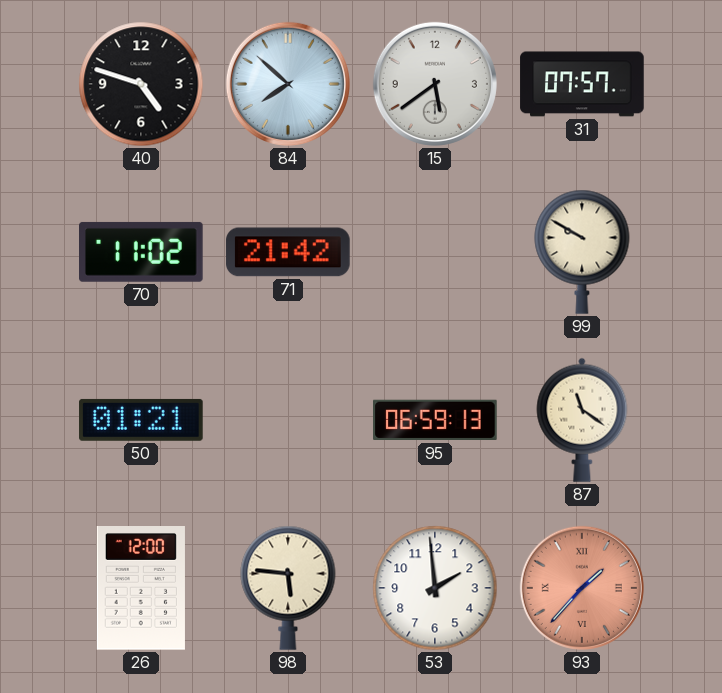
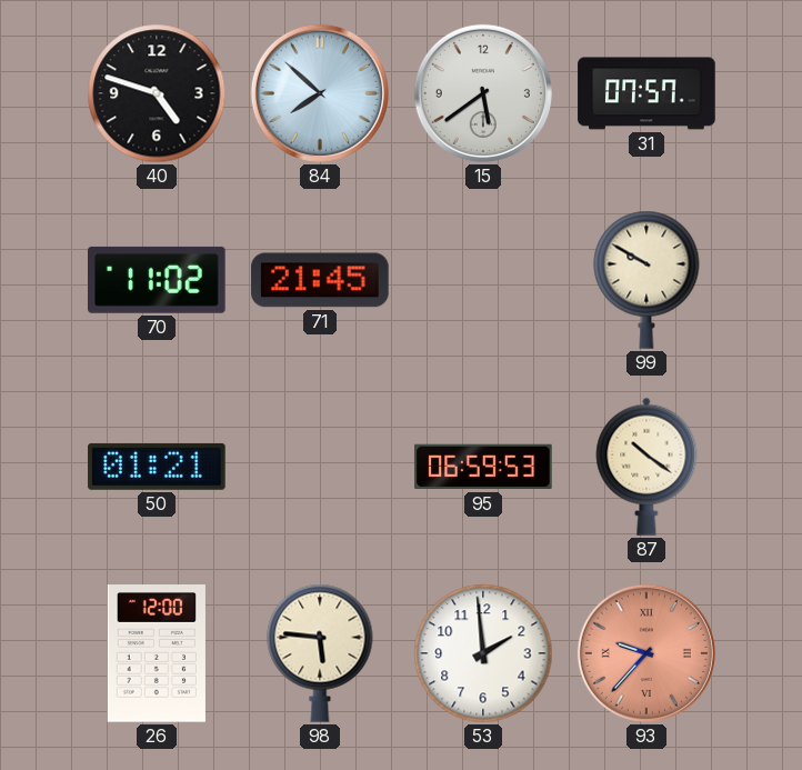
71: 21:42 -> 21:45 (320, 280)
95: 06:59:13 -> 06:59:53 (483, 467)
87: 11:21 -> 10:21 (646, 467)
93: 1:37 -> 9:37 (646, 653)
